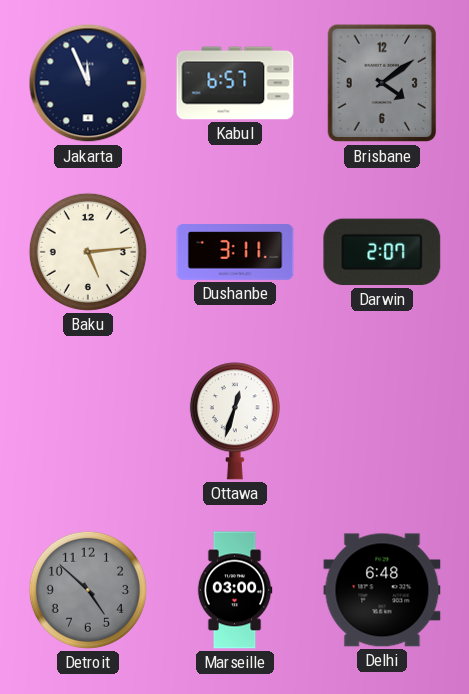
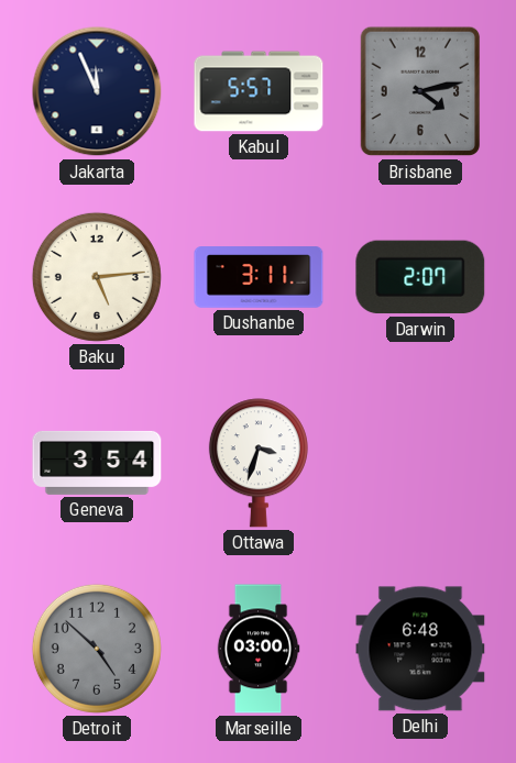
Kabul: 6:57 -> 5:57 (259, 91)
Brisbane: 4:09 -> 4:13 (420, 91)
Geneva: none -> 3:54 (97, 463)
Ottawa: 12:33 -> 3:33 (259, 463)
